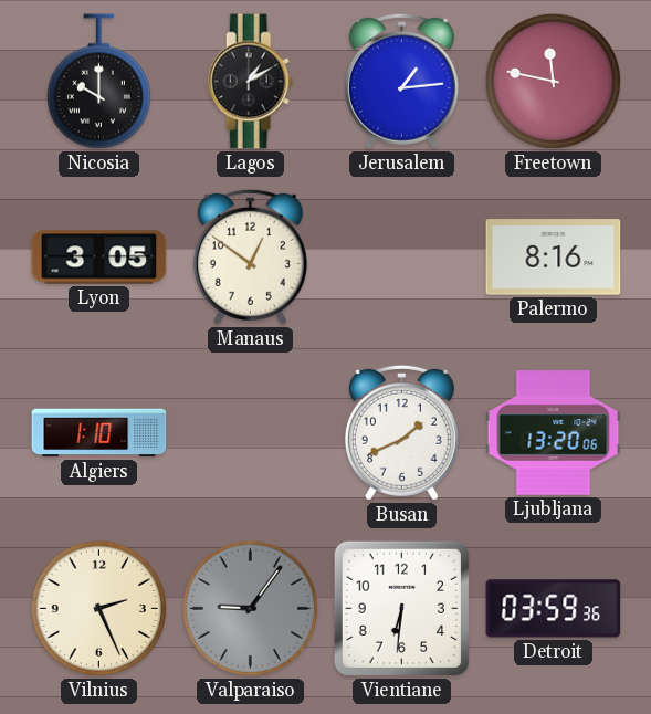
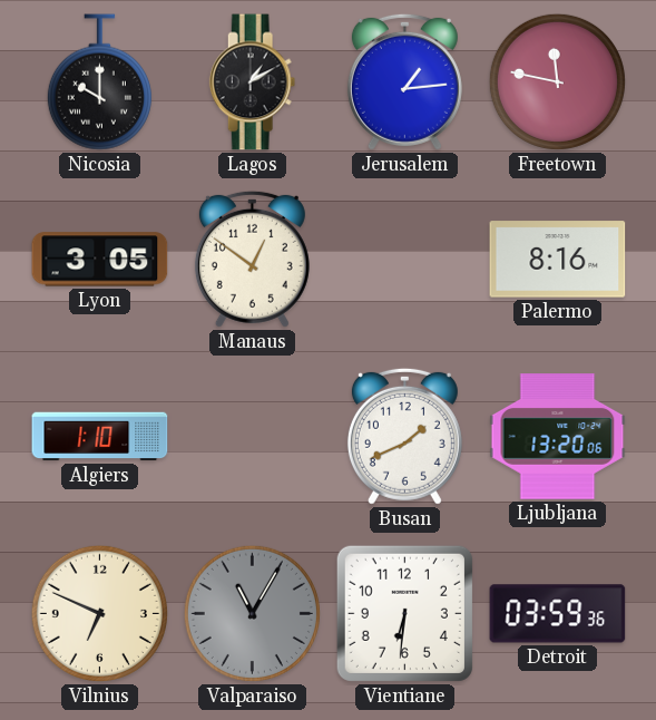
Vilnius: 2:26 -> 6:49 (99, 613)
Valparaiso: 9:06 -> 11:05 (252, 613)
